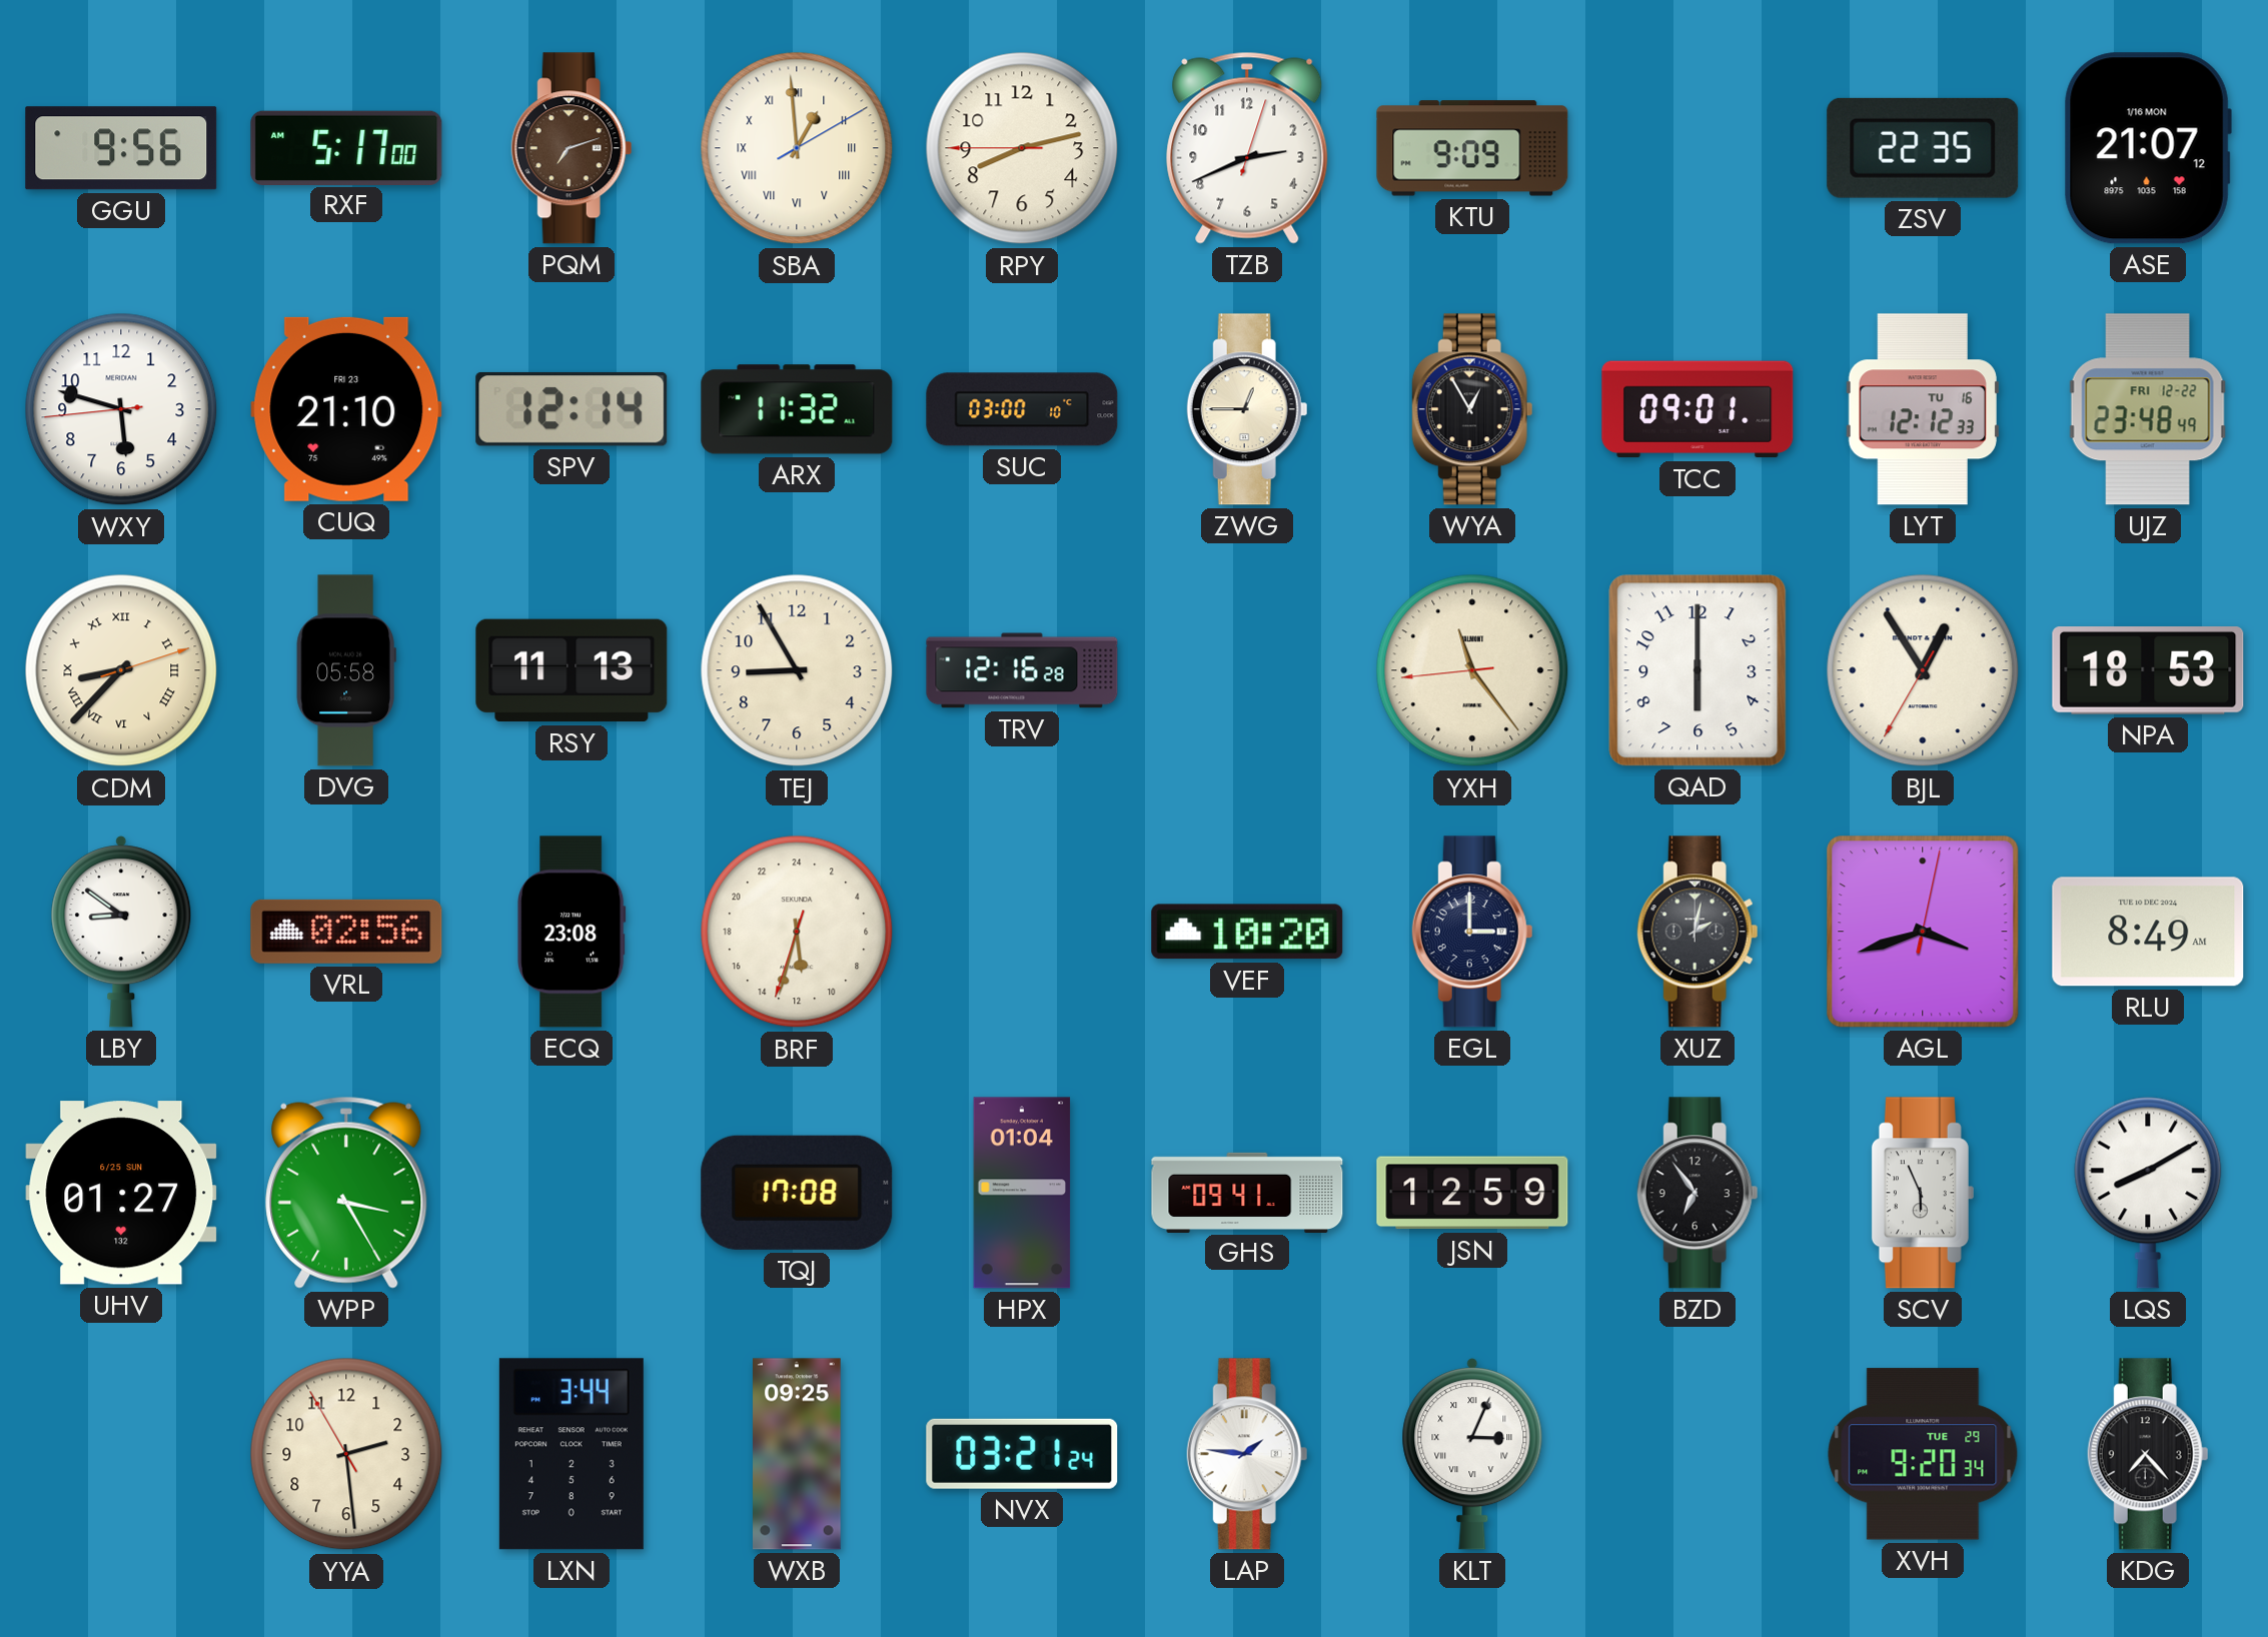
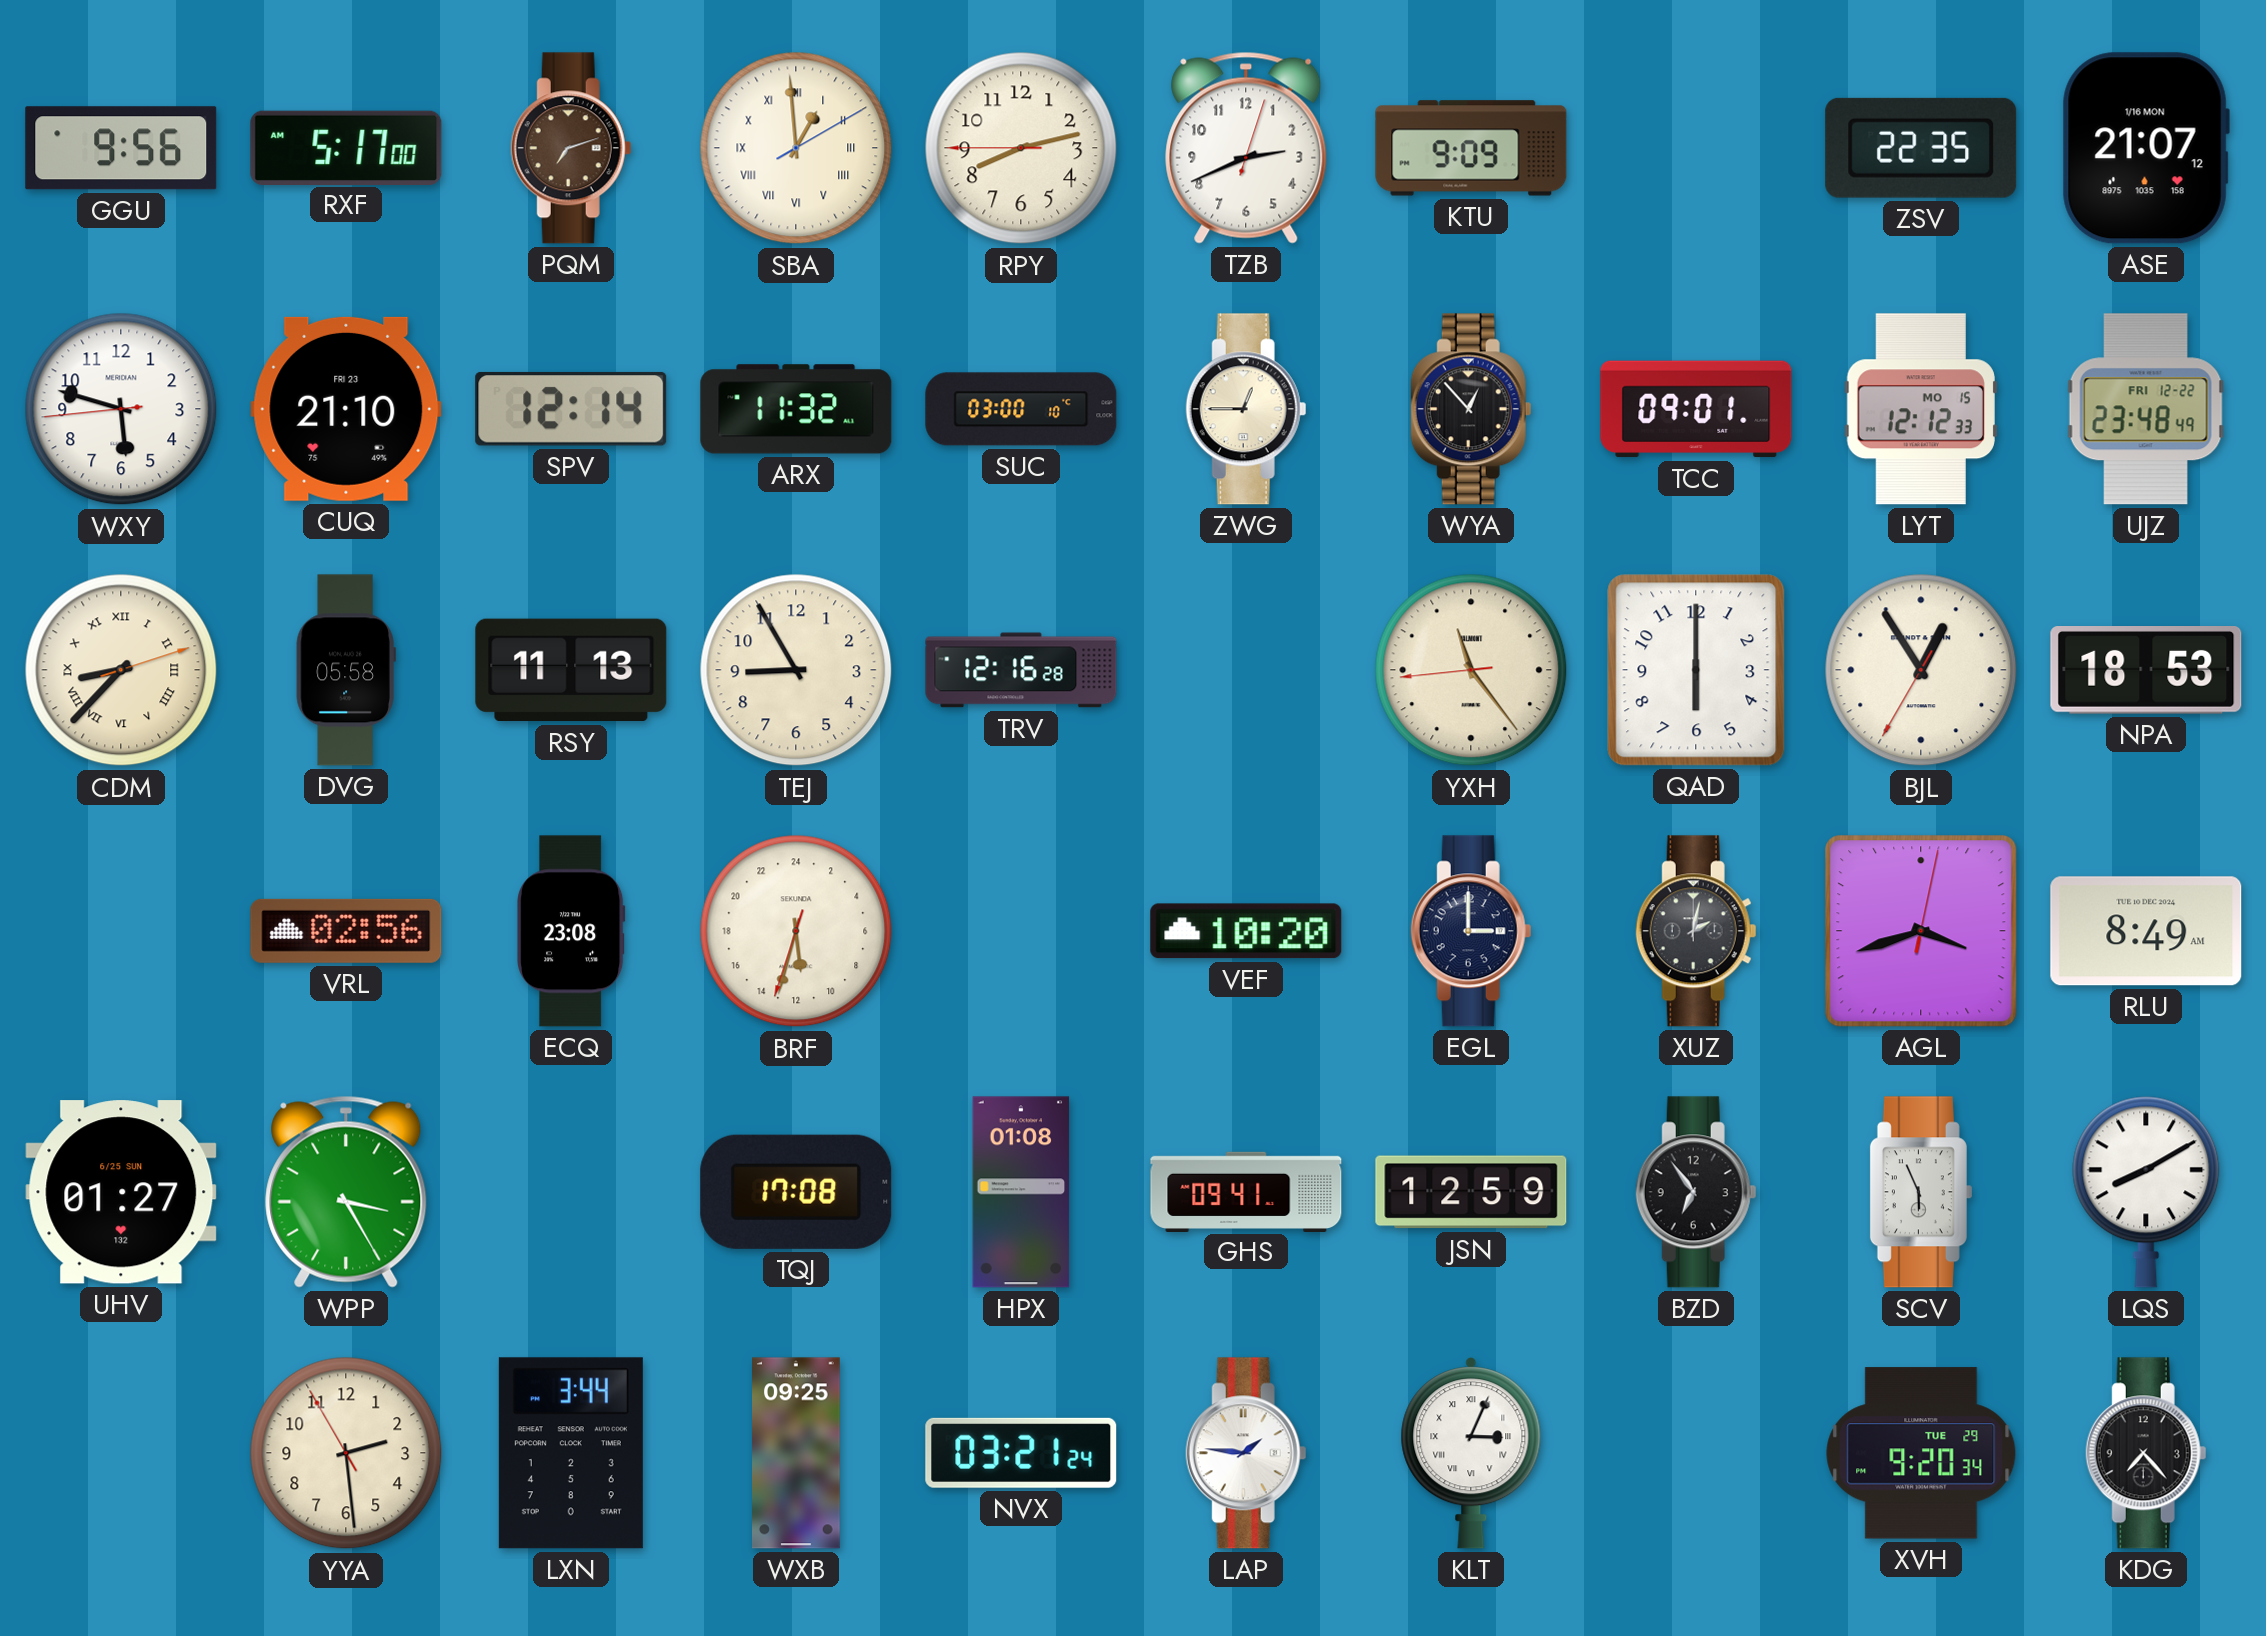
WYA: 12:55 -> 12:53 (1471, 409)
LYT date: TU 16 -> MO 15 (1921, 409)
LBY: 8:51 -> none (121, 932)
HPX: 01:04 -> 01:08 (1021, 1192)
